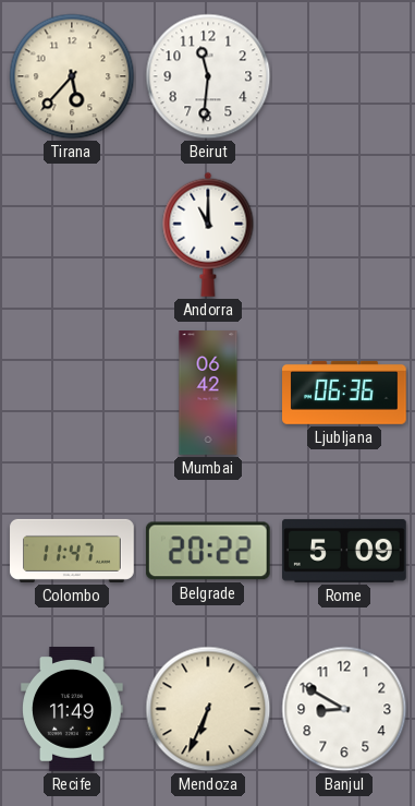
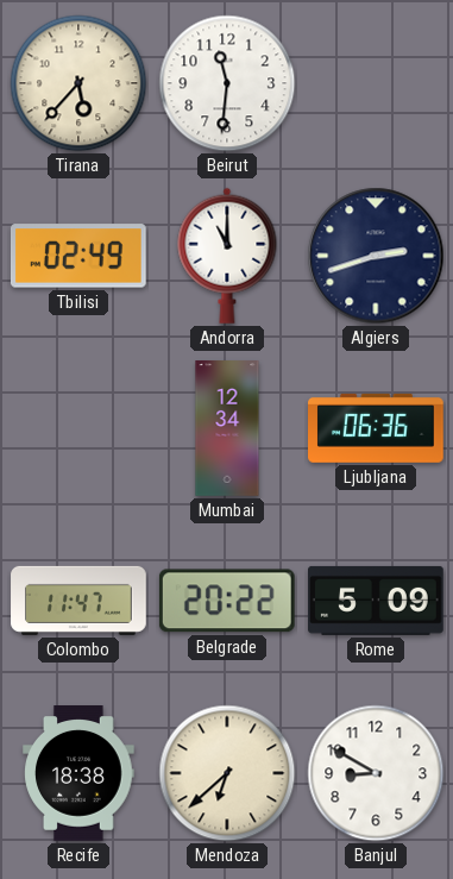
Tbilisi: none -> 02:49 (78, 256)
Algiers: none -> 2:42 (376, 256)
Mumbai: 06:42 -> 12:34 (227, 428)
Recife: 11:49 -> 18:38 (78, 773)
Mendoza: 6:34 -> 6:38 (227, 773)
